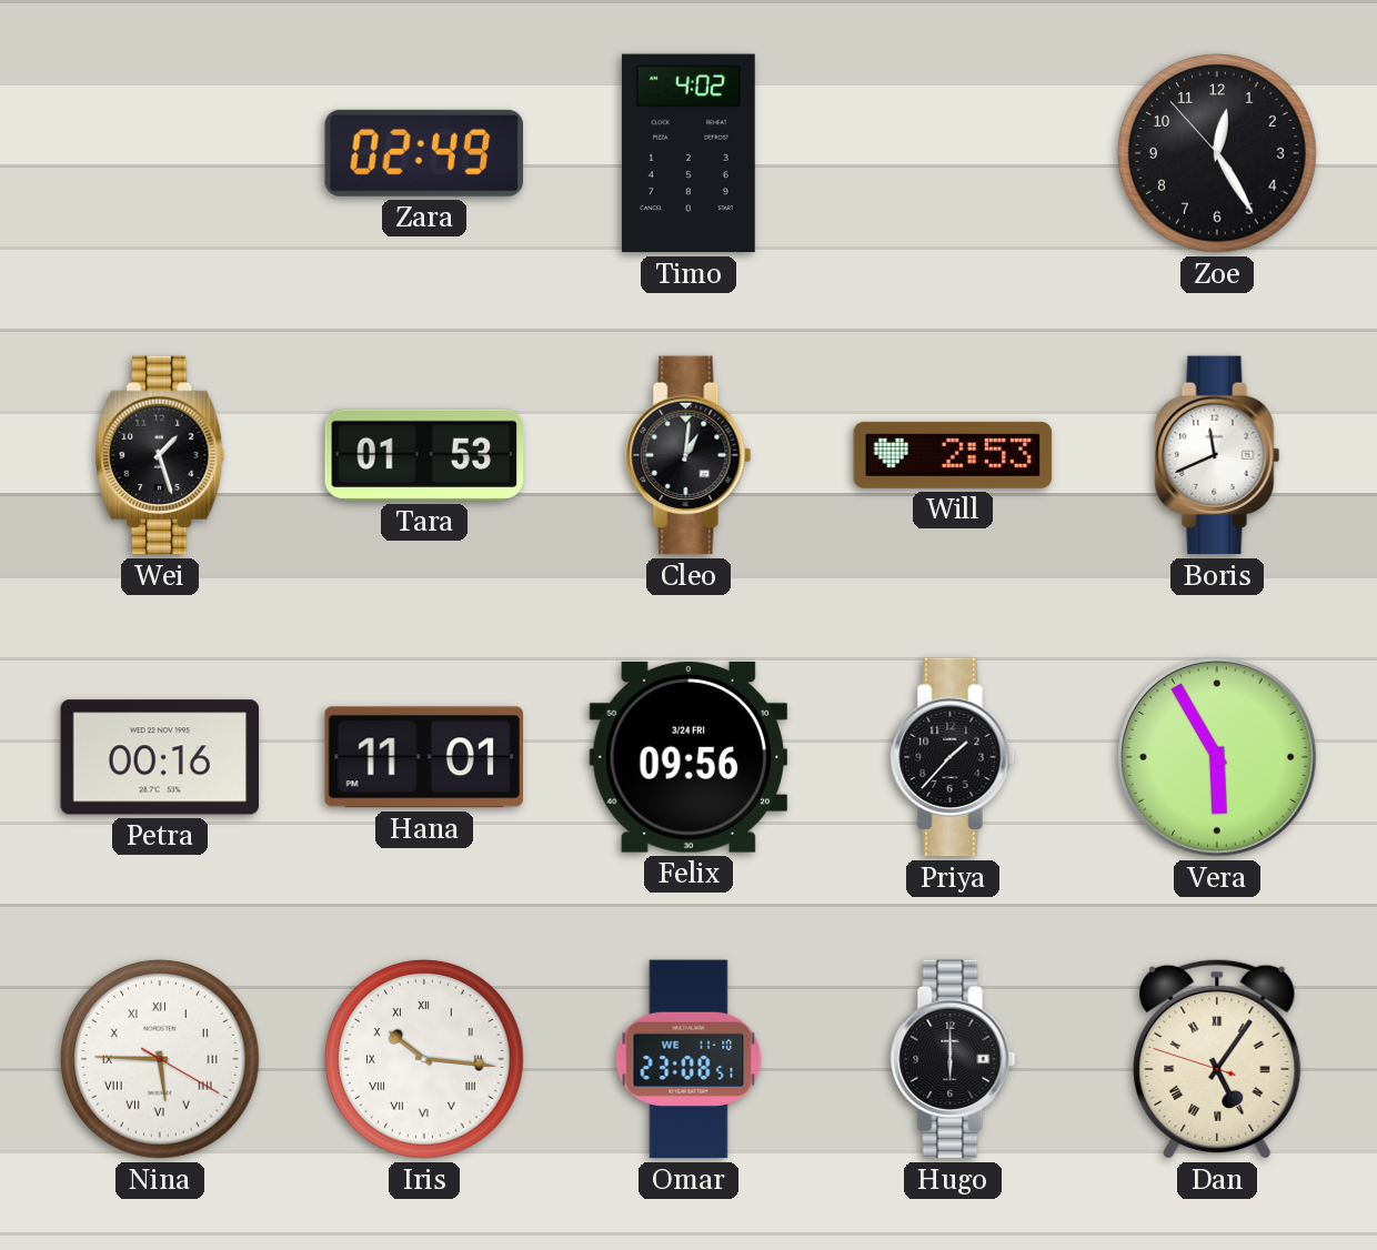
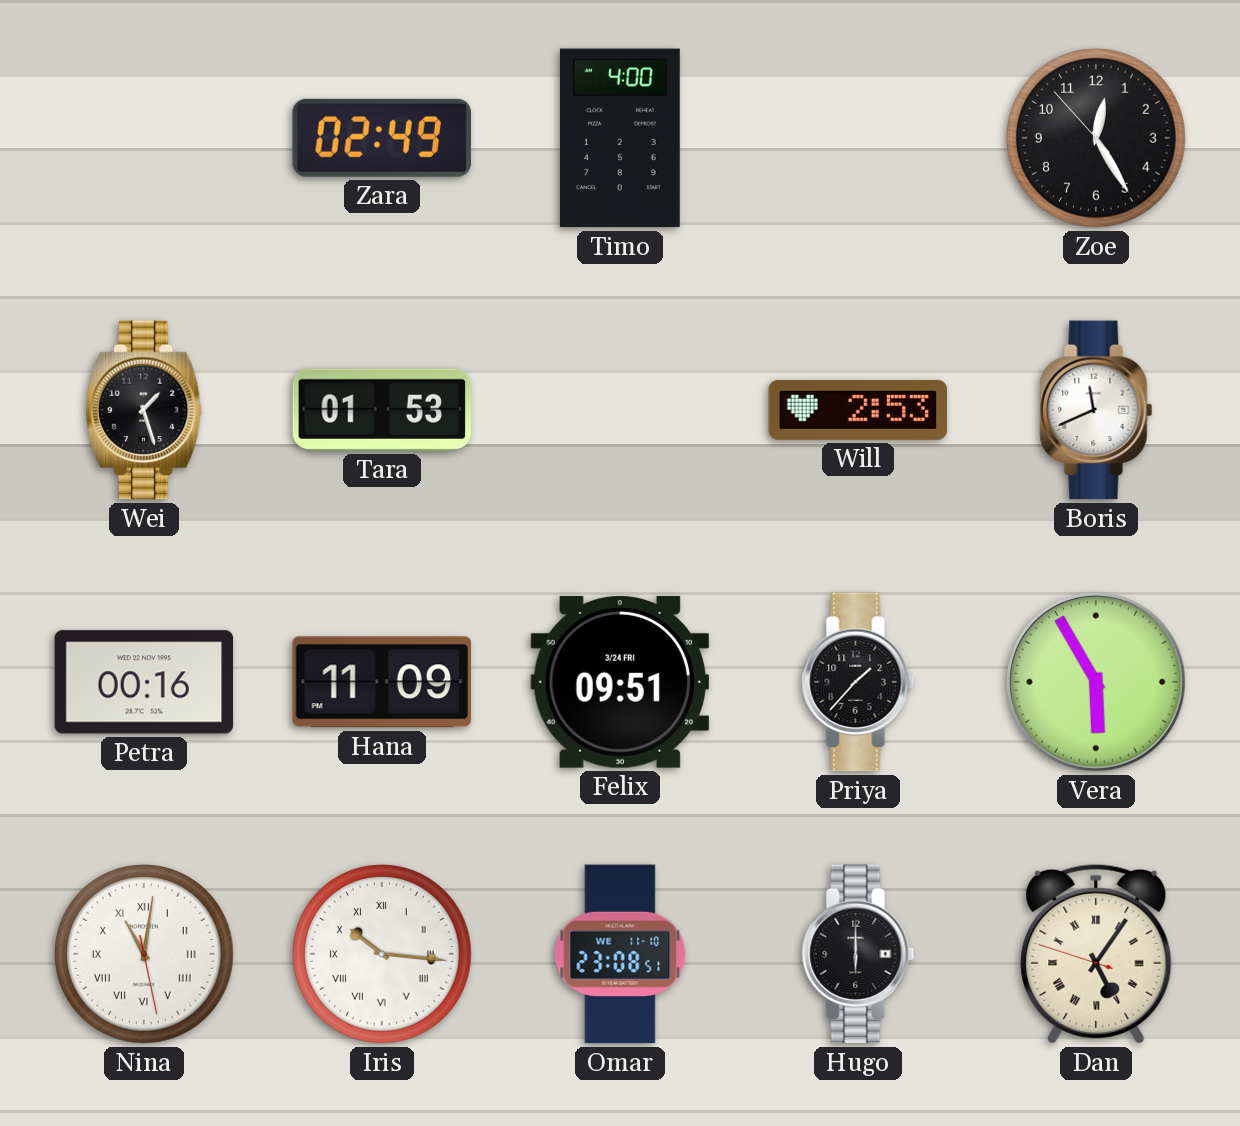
Timo: 4:02 -> 4:00 (620, 138)
Cleo: 1:01 -> none (689, 455)
Hana: 11:01 -> 11:09 (382, 682)
Felix: 09:56 -> 09:51 (620, 683)
Nina: 5:45 -> 11:01 (144, 954)
